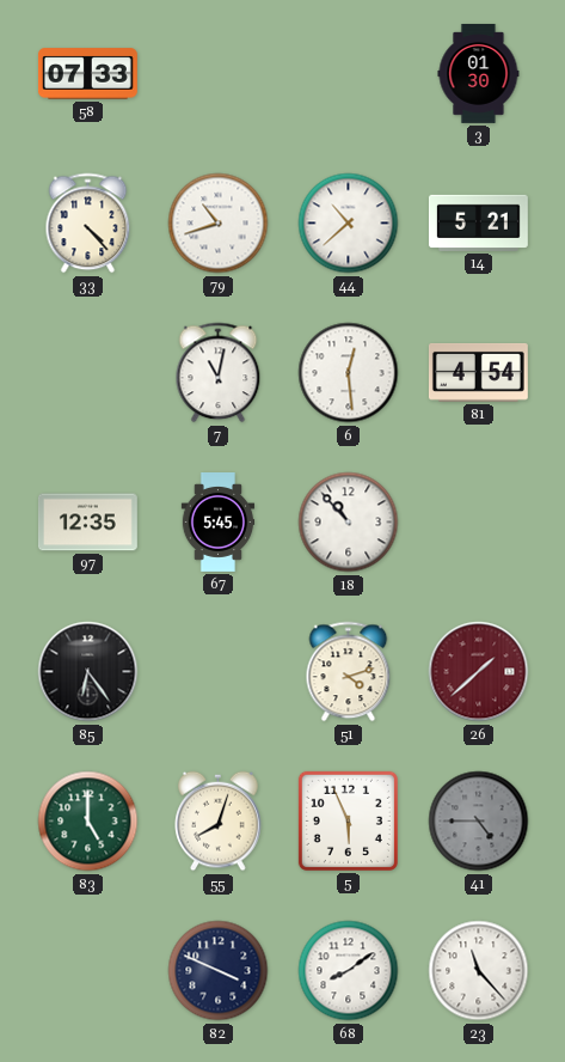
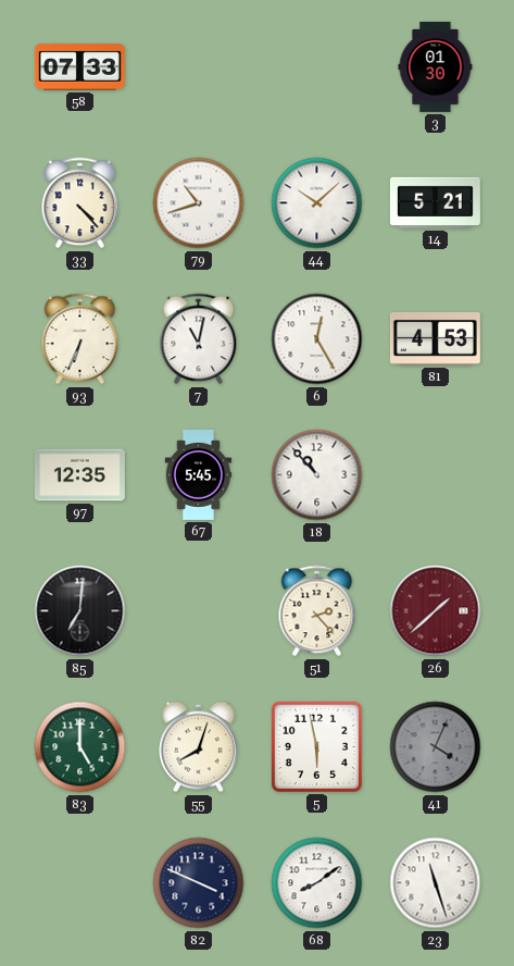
44: 10:38 -> 10:08 (317, 203)
93: none -> 6:34 (80, 339)
6: 12:29 -> 12:25 (317, 339)
81: 4:54 -> 4:53 (435, 338)
85: 6:24 -> 7:01 (80, 611)
51: 4:12 -> 2:23 (317, 611)
5: 5:56 -> 5:58 (316, 746)
41: 4:45 -> 4:04 (436, 747)
23: 11:23 -> 11:27 (436, 883)
